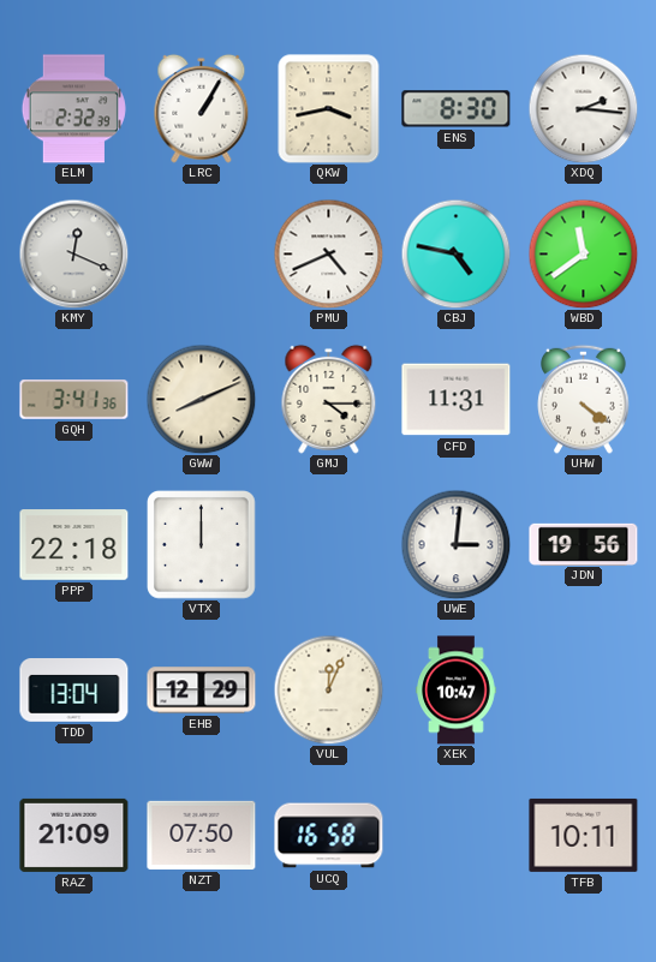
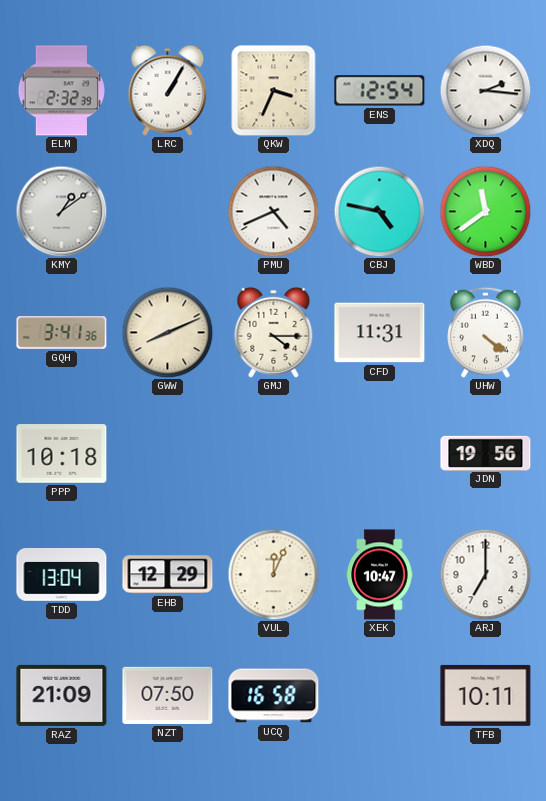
QKW: 3:43 -> 3:34 (274, 91)
ENS: 8:30 -> 12:54 (380, 91)
KMY: 12:19 -> 1:09 (61, 211)
PPP: 22:18 -> 10:18 (62, 454)
VTX: 12:00 -> none (202, 545)
UWE: 3:01 -> none (455, 544)
ARJ: none -> 7:00 (485, 574)
